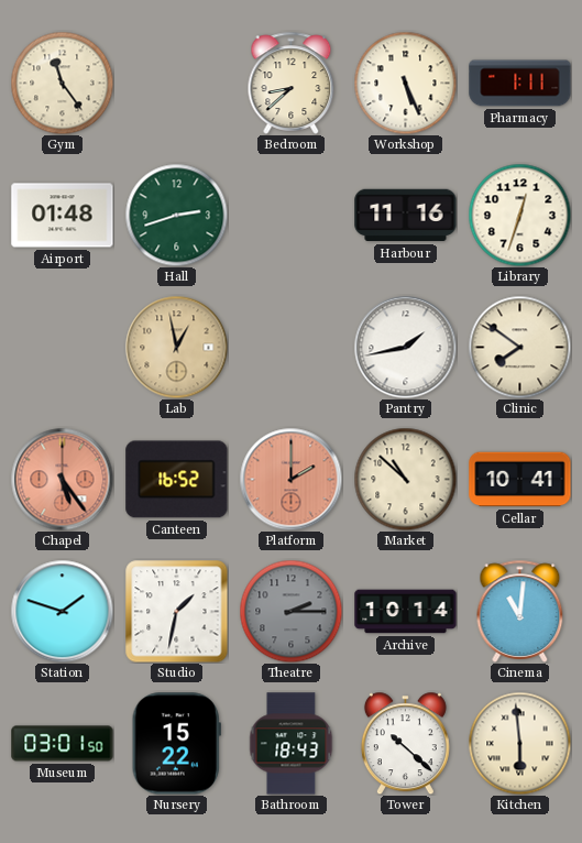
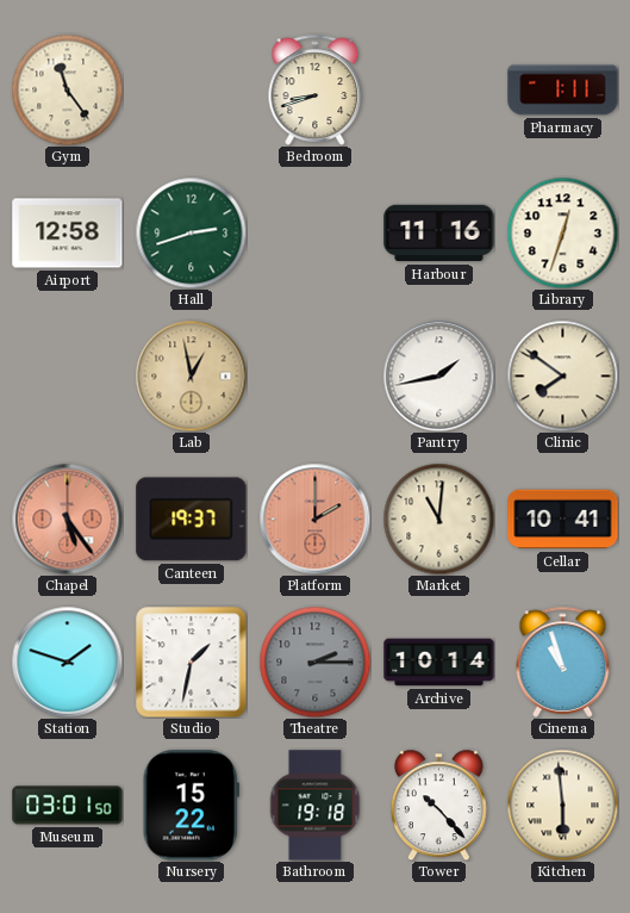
Bedroom: 8:38 -> 8:42 (316, 89)
Workshop: 5:26 -> none (405, 83)
Airport: 01:48 -> 12:58 (68, 234)
Canteen: 16:52 -> 19:37 (192, 520)
Market: 10:52 -> 11:01 (438, 518)
Cinema: 11:01 -> 10:57 (563, 662)
Bathroom: 18:43 -> 19:18 (316, 806)
Tower: 10:22 -> 10:23 (438, 805)
